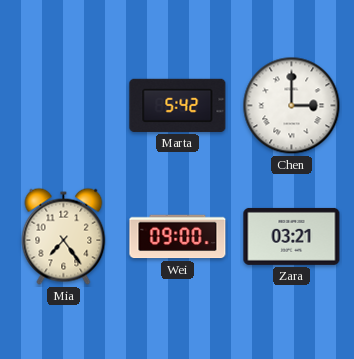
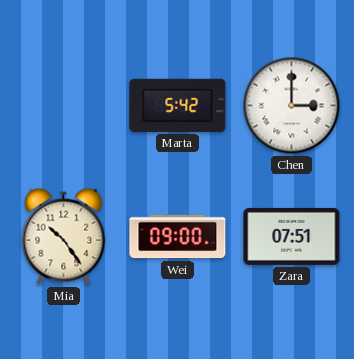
Mia: 7:24 -> 10:24 (64, 236)
Zara: 03:21 -> 07:51 (292, 236)
